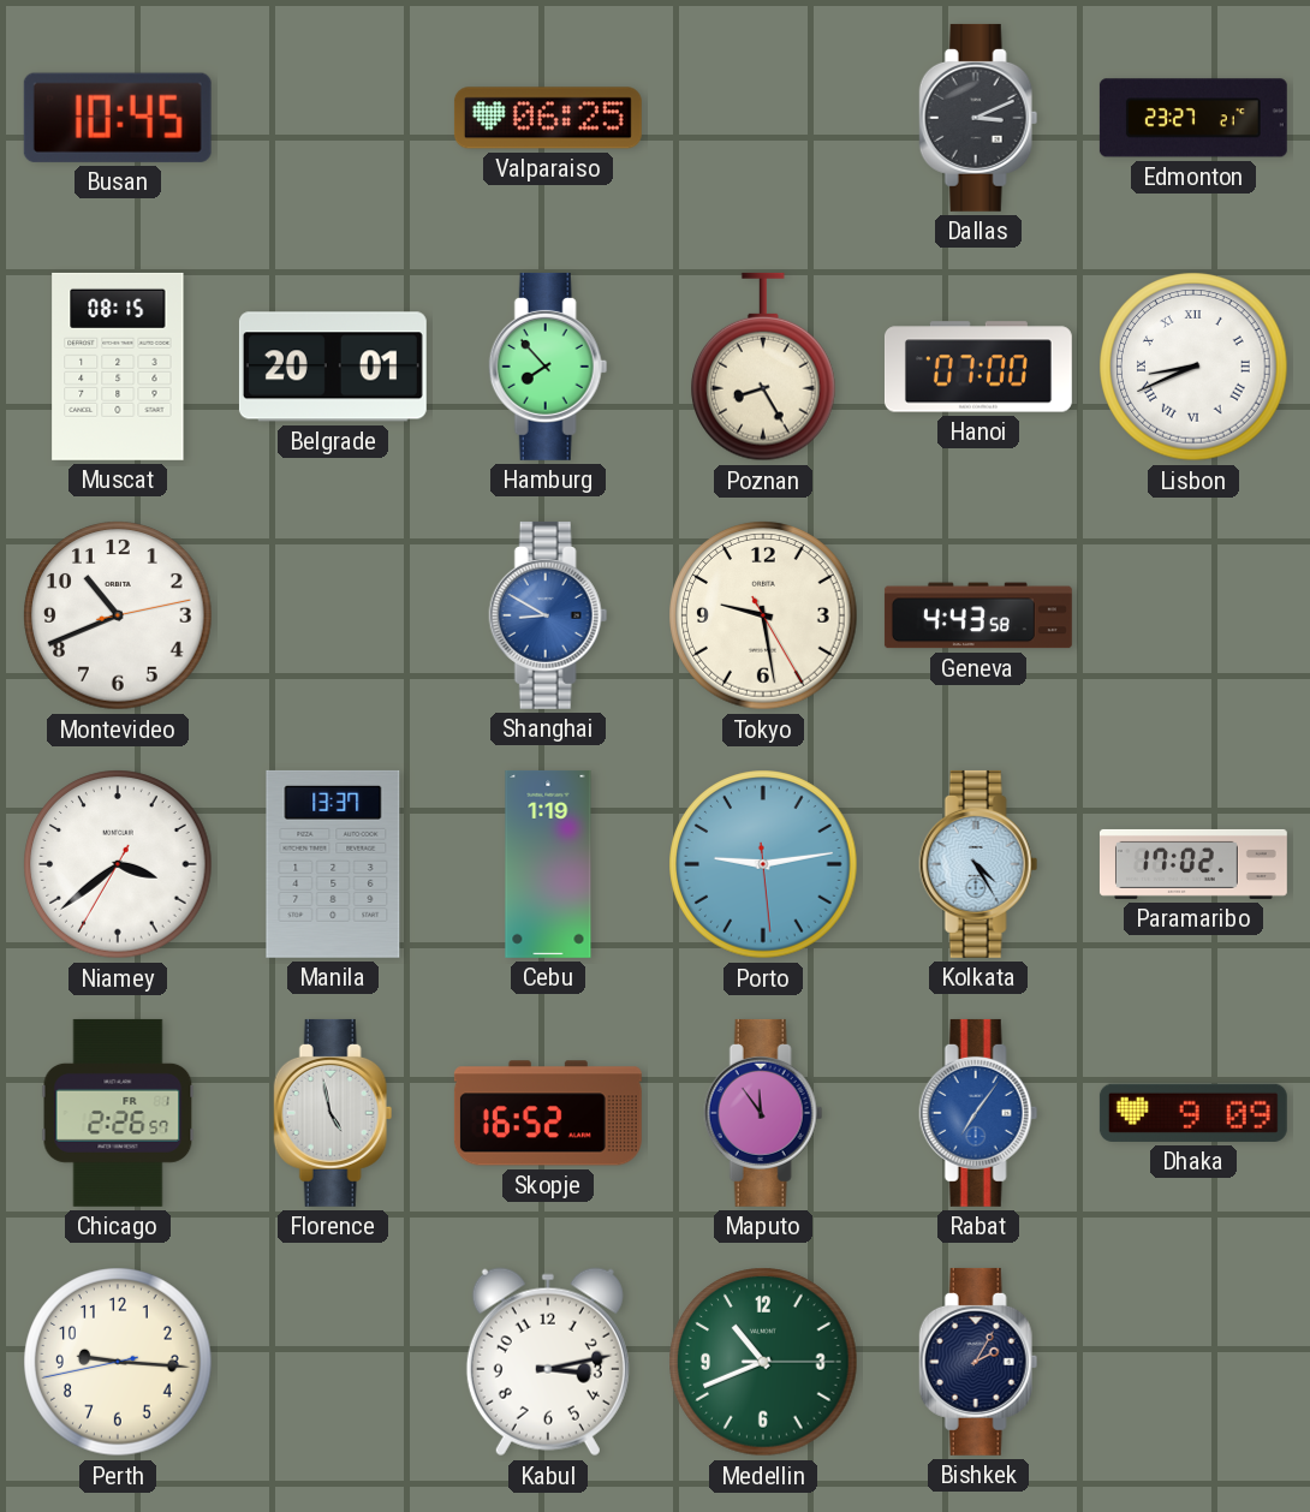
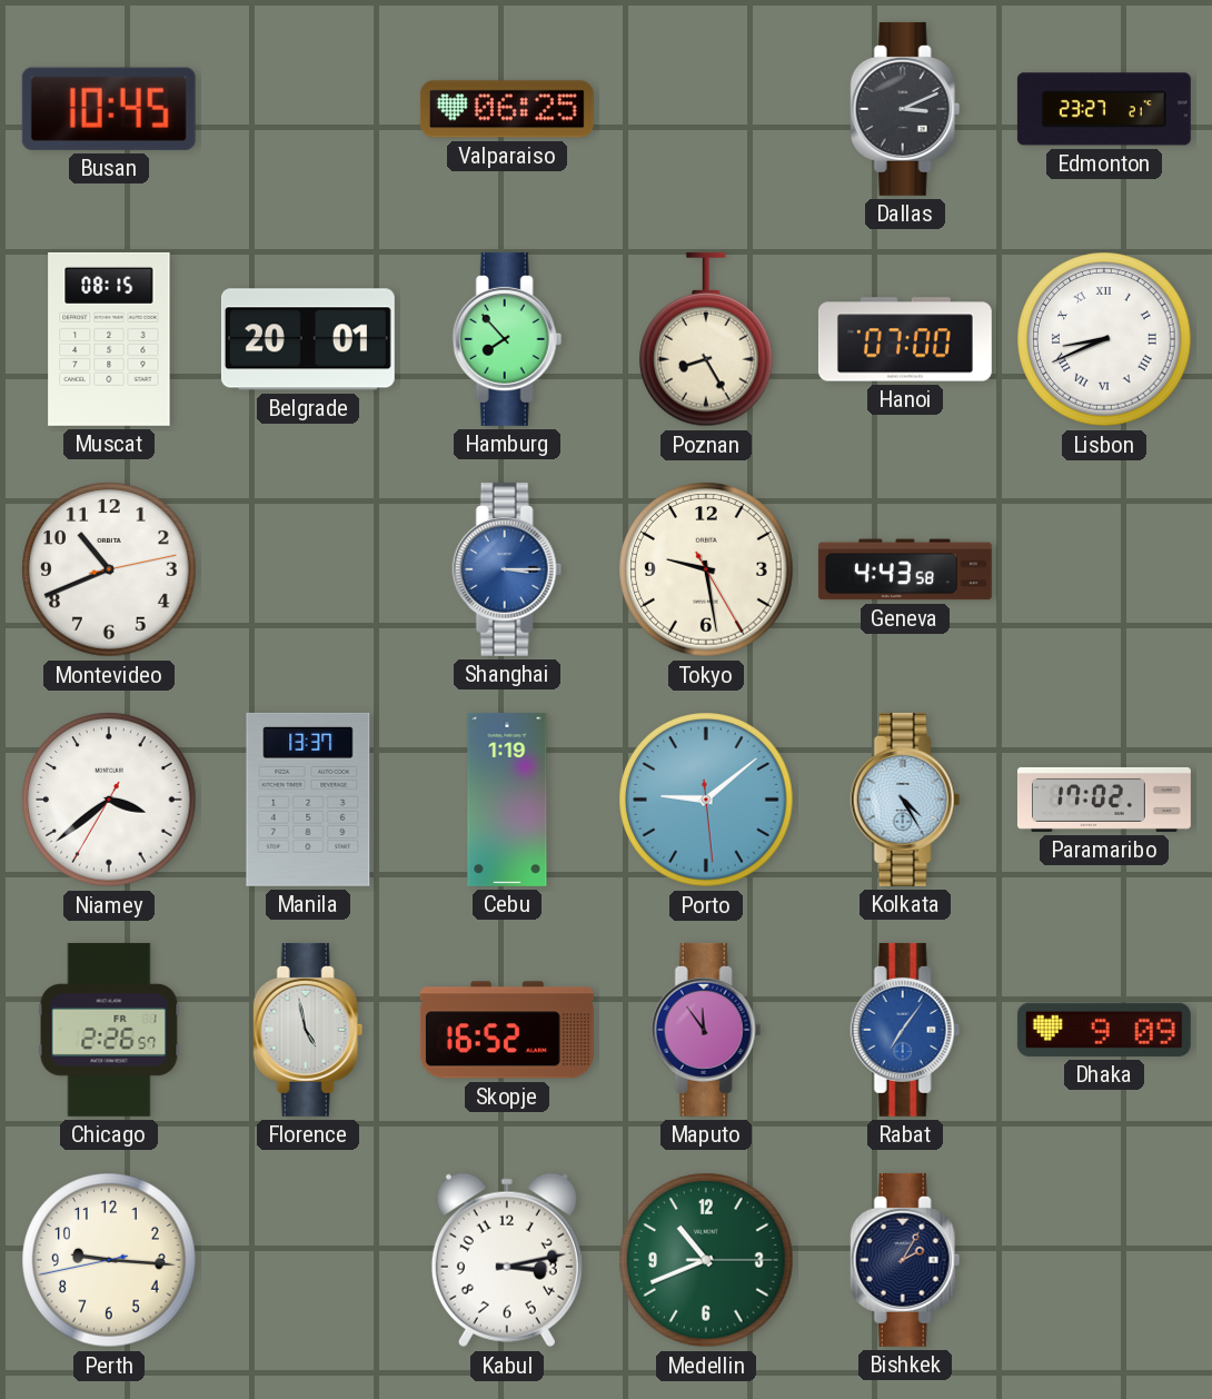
Shanghai: 8:50 -> 3:15 (507, 569)
Porto: 9:13 -> 9:08 (706, 800)
